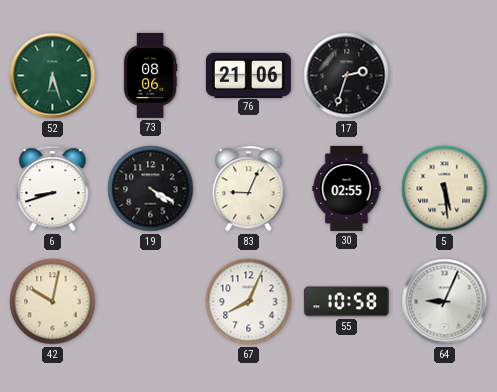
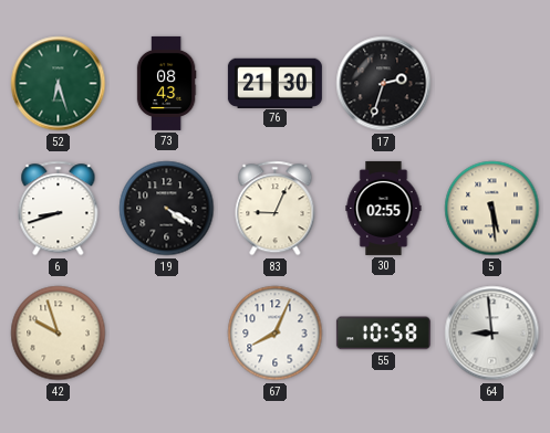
73: 08:06 -> 08:43 (166, 83)
76: 21:06 -> 21:30 (274, 83)
42: 10:02 -> 9:57 (59, 334)
64: 9:04 -> 8:59 (492, 334)
